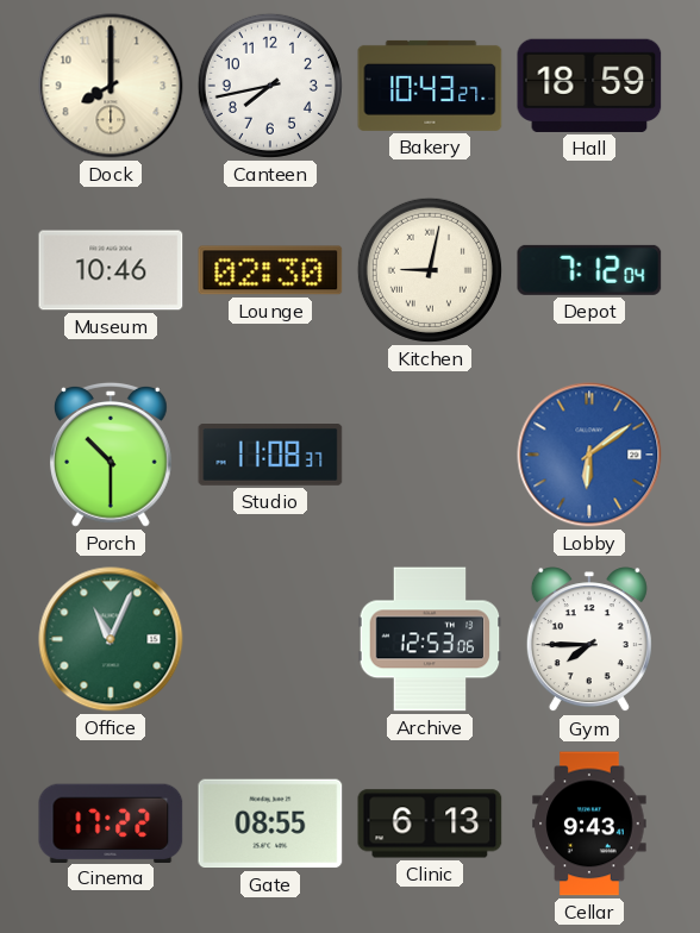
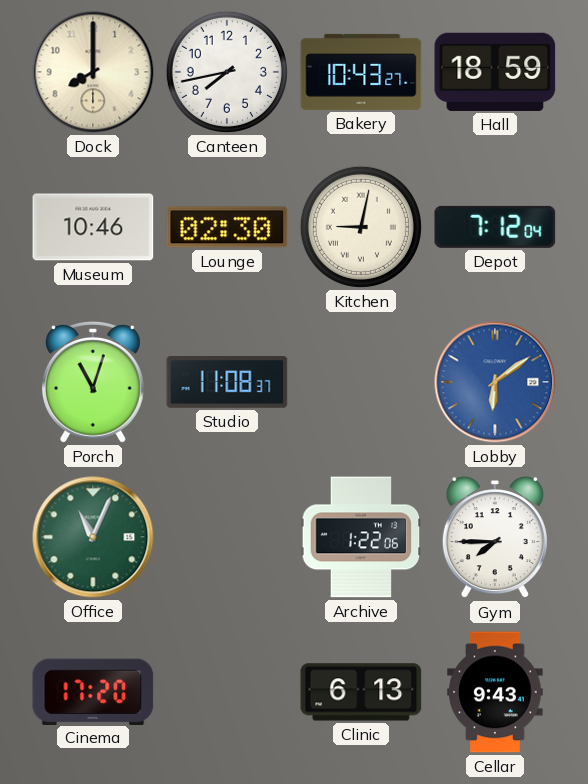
Porch: 10:30 -> 11:03 (93, 382)
Archive: 12:53 -> 1:22 (361, 537)
Cinema: 17:22 -> 17:20 (93, 691)
Gate: 08:55 -> none (270, 824)
